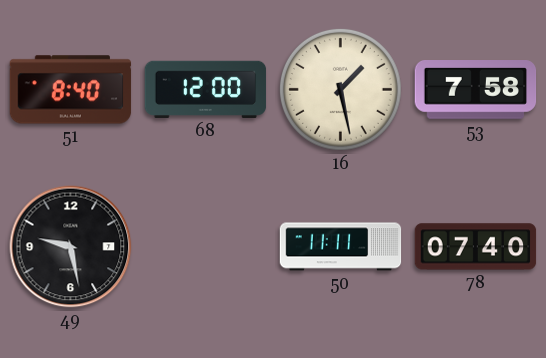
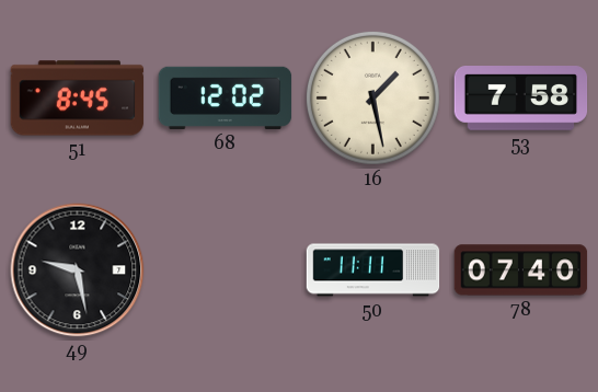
51: 8:40 -> 8:45 (78, 99)
68: 12:00 -> 12:02 (226, 97)
